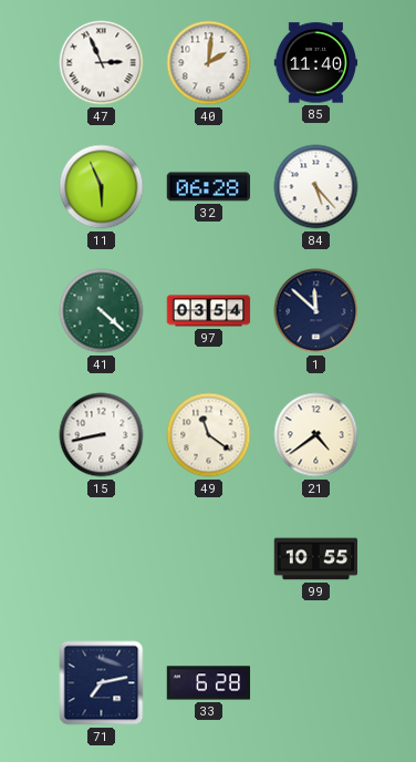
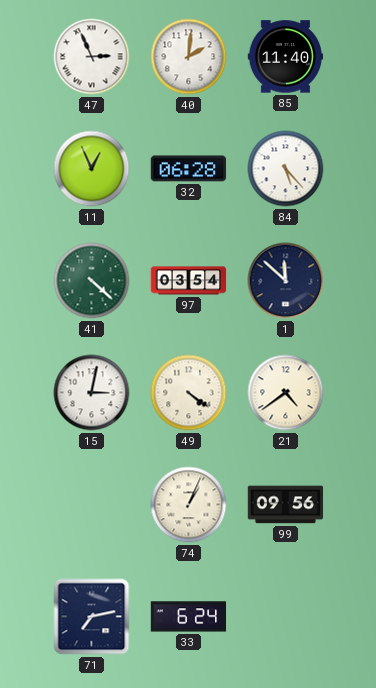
11: 5:56 -> 12:56 (92, 169)
15: 8:43 -> 3:02 (92, 393)
49: 11:21 -> 4:21 (189, 393)
74: none -> 1:04 (189, 505)
99: 10:55 -> 09:56 (286, 505)
33: 6:28 -> 6:24 (189, 617)
